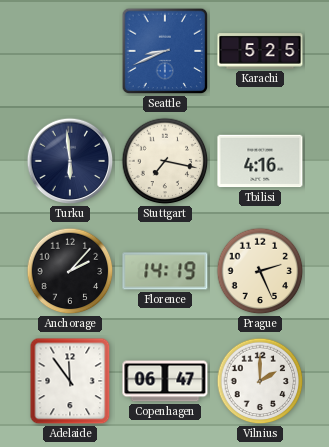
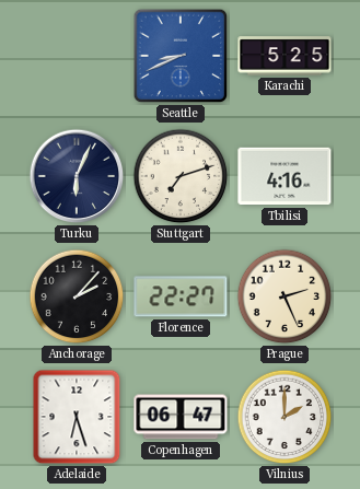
Turku: 5:59 -> 6:04 (77, 176)
Stuttgart: 7:17 -> 7:12 (181, 176)
Florence: 14:19 -> 22:27 (181, 296)
Adelaide: 11:54 -> 6:27 (77, 417)
